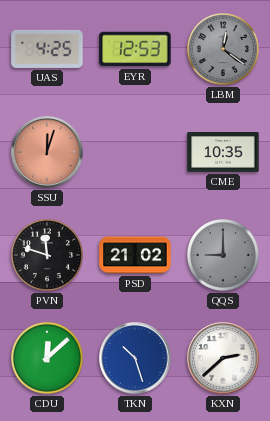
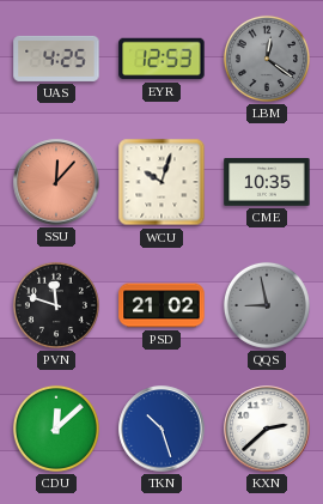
SSU: 12:03 -> 12:07 (56, 182)
WCU: none -> 10:03 (161, 182)
QQS: 9:00 -> 8:58 (267, 305)
